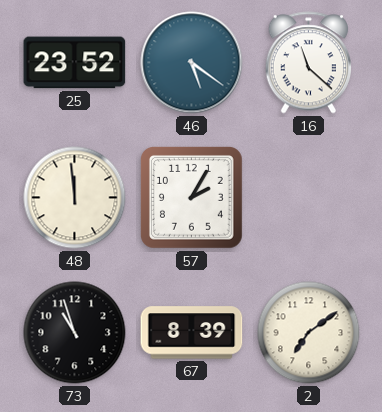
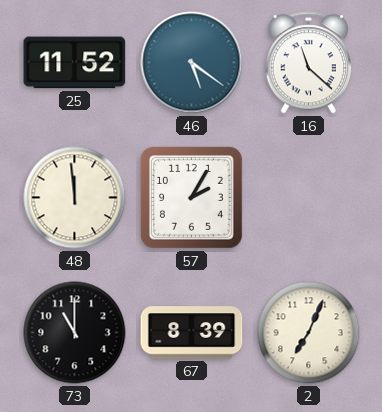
25: 23:52 -> 11:52 (75, 63)
73: 10:57 -> 11:00 (75, 333)
2: 7:09 -> 7:04 (309, 333)
